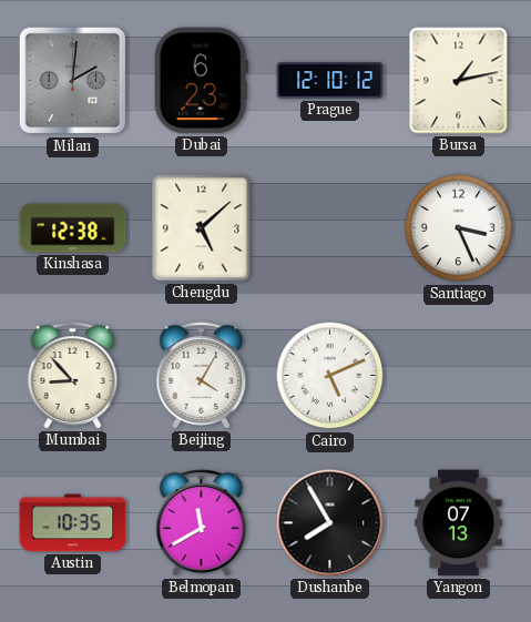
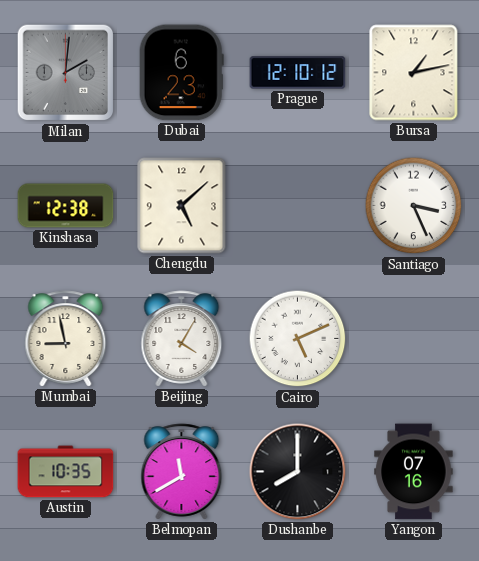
Mumbai: 8:53 -> 8:58 (66, 339)
Dushanbe: 7:55 -> 8:00 (298, 472)
Yangon: 07:13 -> 07:16 (414, 472)
